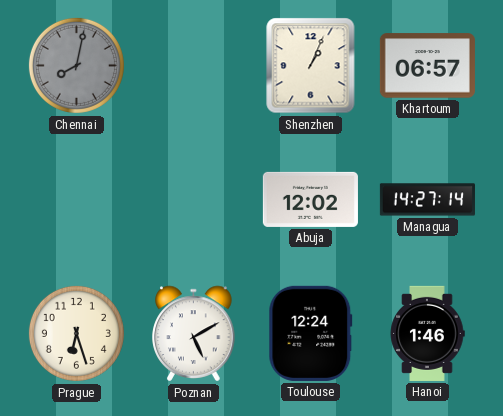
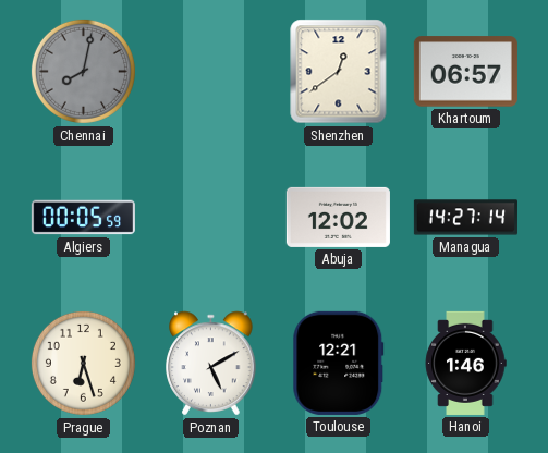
Shenzhen: 1:04 -> 12:39 (339, 72)
Algiers: none -> 00:05 (83, 218)
Toulouse: 12:24 -> 12:21 (339, 363)
